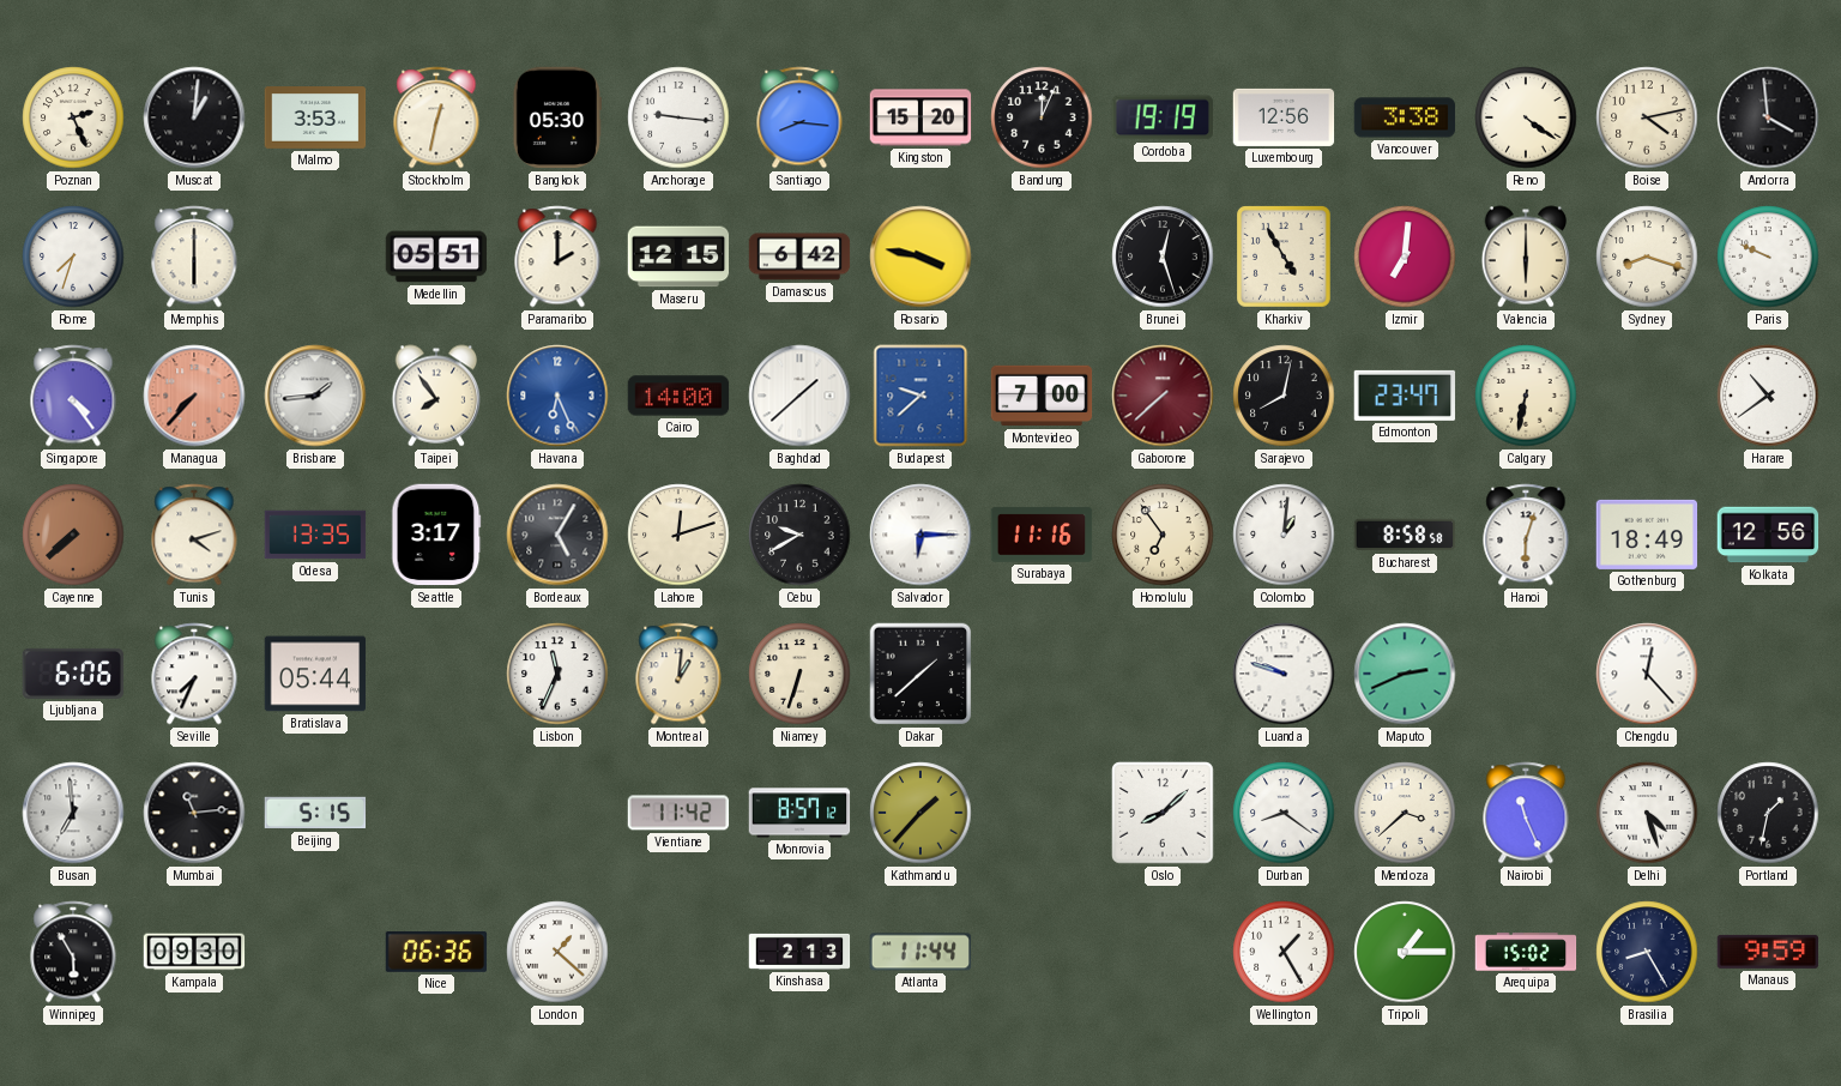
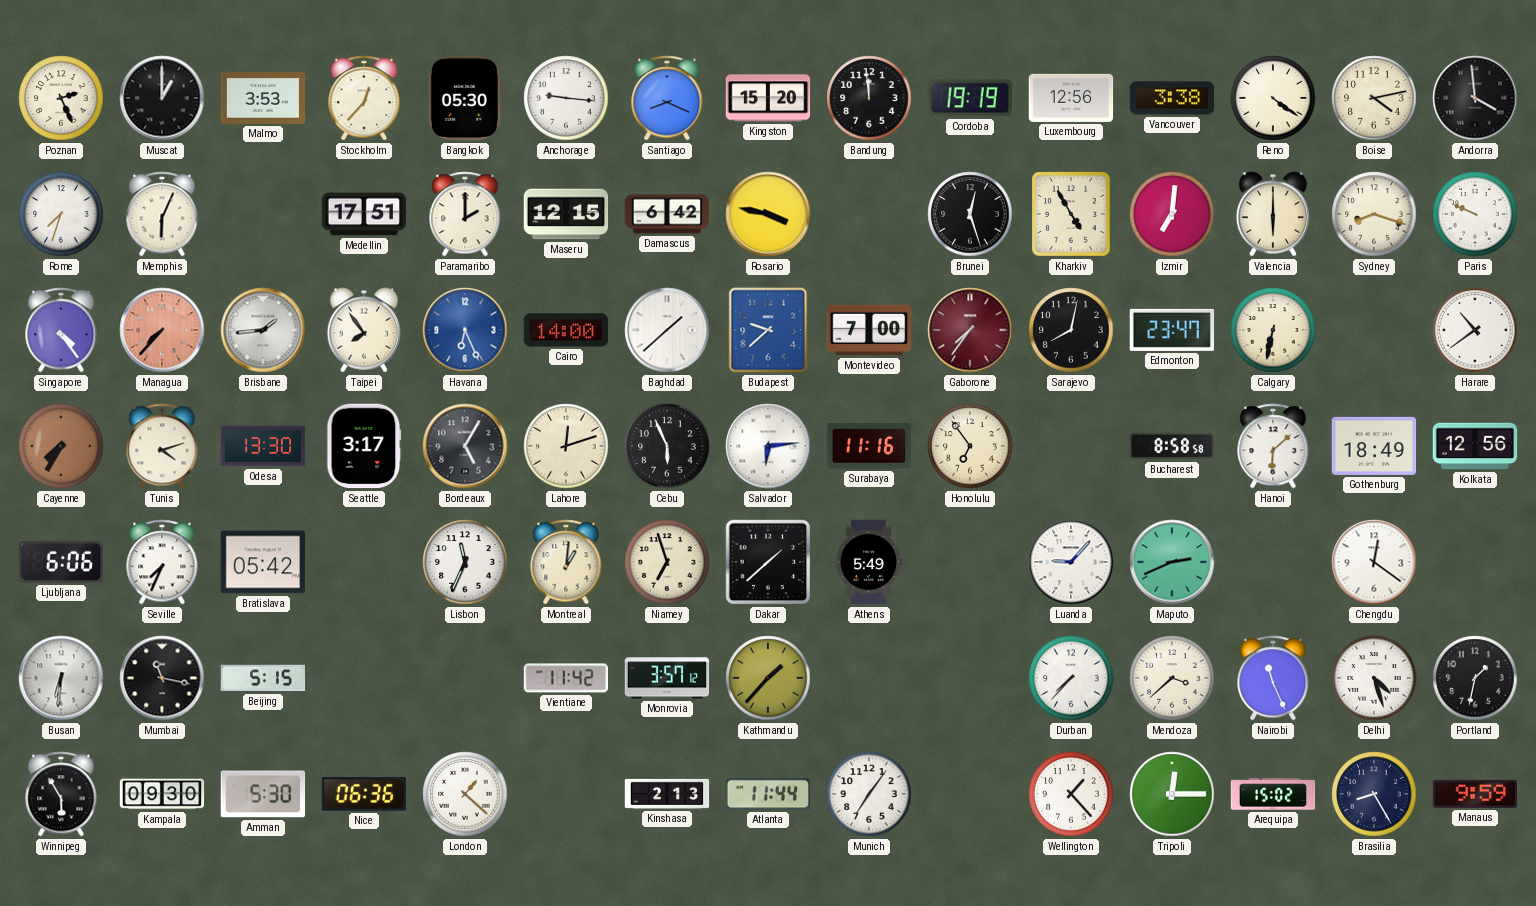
Muscat: 1:01 -> 1:00 (162, 98)
Stockholm: 12:32 -> 12:37 (364, 98)
Santiago: 8:16 -> 8:19 (667, 98)
Bandung: 12:04 -> 11:59 (869, 98)
Memphis: 6:00 -> 6:04 (162, 214)
Medellin: 05:51 -> 17:51 (364, 214)
Gaborone: 7:38 -> 7:36 (970, 330)
Cayenne: 7:38 -> 7:35 (61, 446)
Odesa: 13:35 -> 13:30 (263, 446)
Cebu: 9:40 -> 5:56 (667, 446)
Salvador: 6:15 -> 6:14 (768, 446)
Colombo: 1:01 -> none (1284, 535)
Hanoi: 6:03 -> 6:08 (1273, 446)
Bratislava: 05:44 -> 05:42 (263, 562)
Niamey: 6:33 -> 6:57 (667, 562)
Athens: none -> 5:49 (868, 562)
Luanda: 9:48 -> 9:07 (1071, 562)
Chengdu: 12:23 -> 12:21 (1374, 562)
Busan: 6:59 -> 6:31 (61, 678)
Mumbai: 11:14 -> 11:17 (162, 678)
Monrovia: 8:57 -> 3:57 (667, 678)
Oslo: 8:08 -> none (1163, 813)
Durban: 8:21 -> 7:37 (1071, 678)
Amman: none -> 5:30 (263, 794)
Munich: none -> 7:06 (869, 794)
Wellington: 1:25 -> 1:23 (1071, 794)
Tripoli: 1:15 -> 12:15 (1172, 794)
